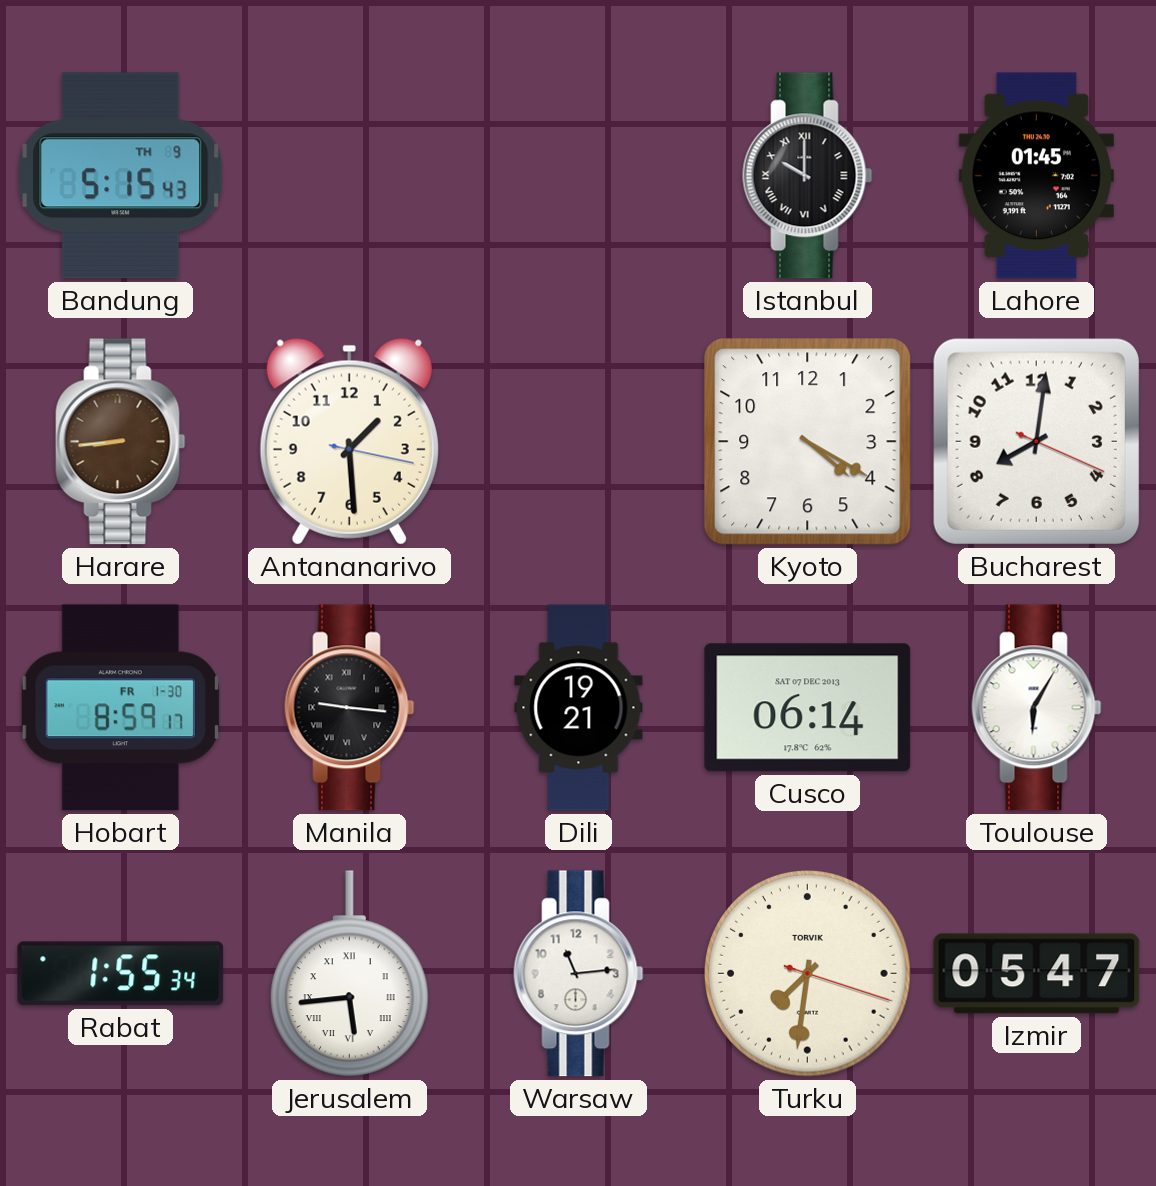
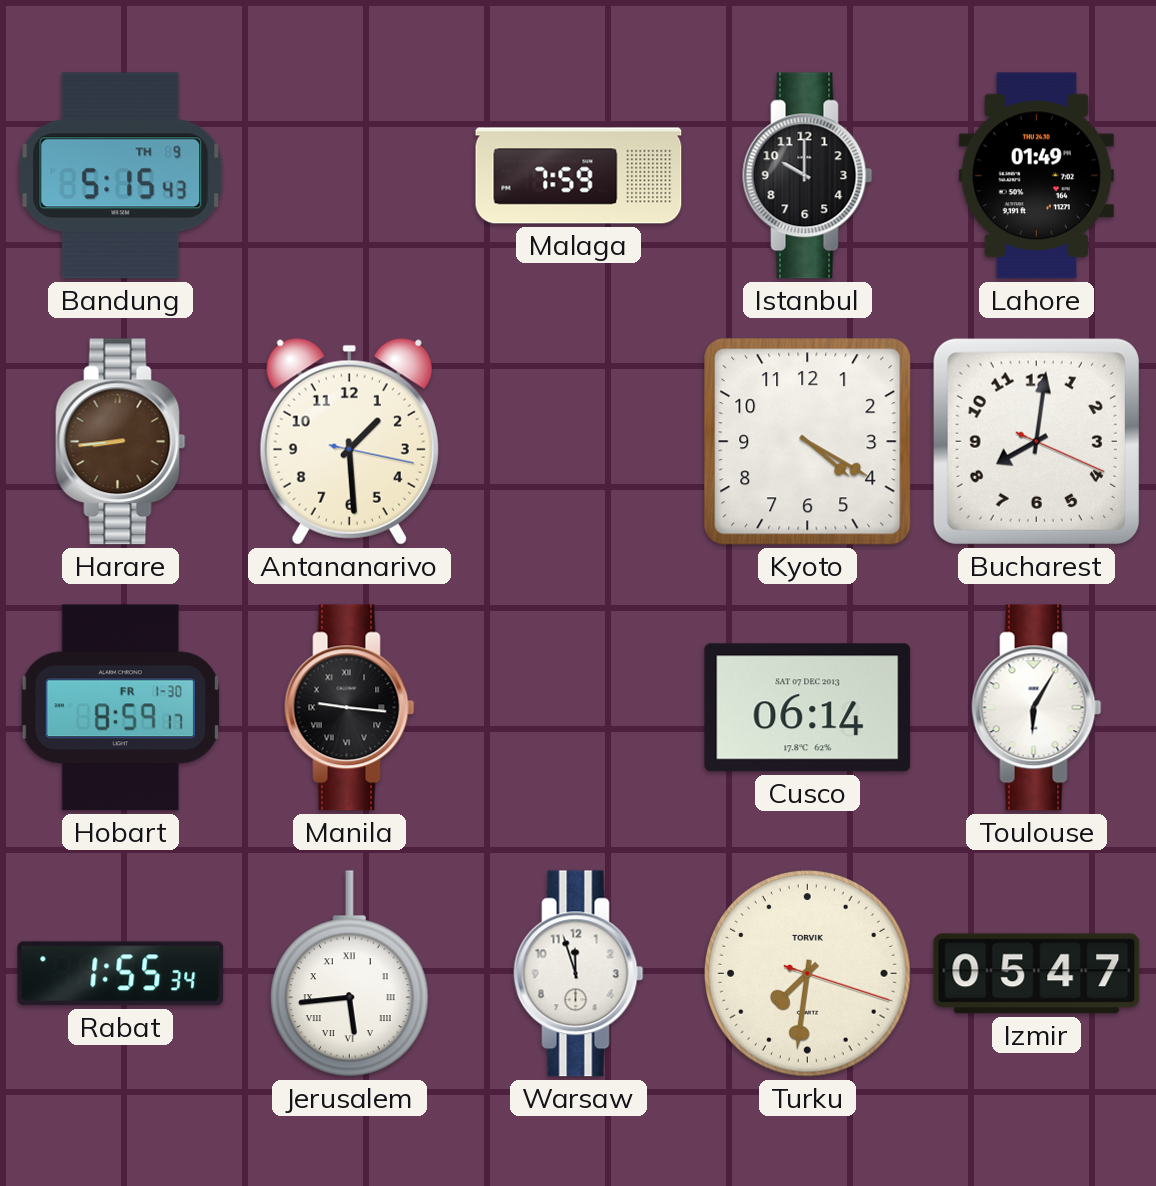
Malaga: none -> 7:59 (579, 176)
Istanbul numerals: Roman -> Arabic (808, 176)
Lahore: 01:45 -> 01:49 (1036, 176)
Dili: 19:21 -> none (579, 708)
Warsaw: 11:14 -> 11:57 (579, 974)
